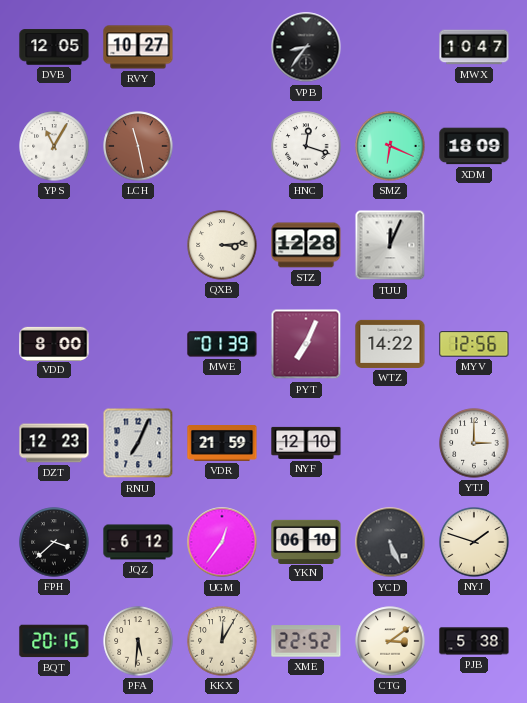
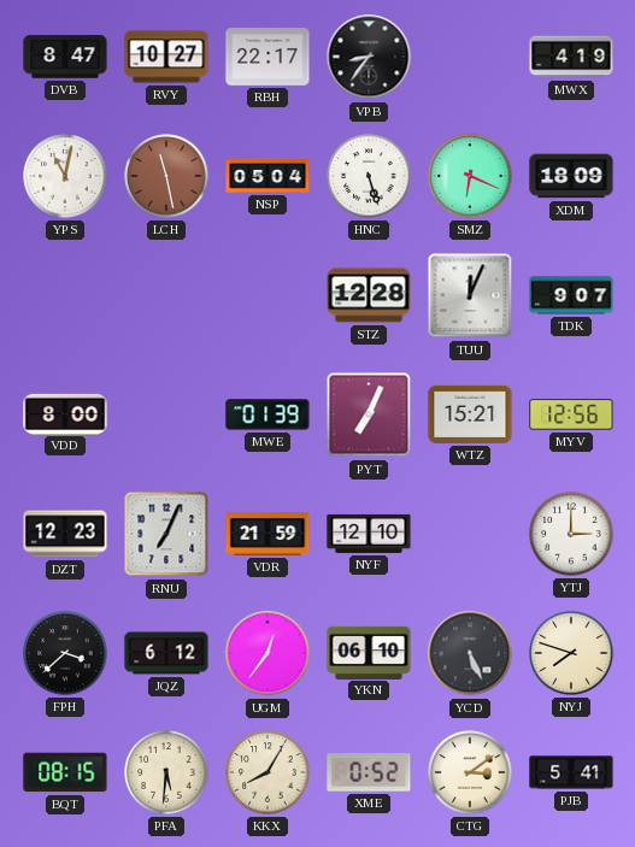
DVB: 12:05 -> 8:47 (65, 57)
RBH: none -> 22:17 (267, 58)
MWX: 10:47 -> 4:19 (571, 57)
YPS: 11:05 -> 11:02 (65, 176)
NSP: none -> 05:04 (267, 177)
HNC: 12:18 -> 5:27 (369, 176)
QXB: 3:14 -> none (222, 245)
TDK: none -> 9:07 (571, 295)
WTZ: 14:22 -> 15:21 (470, 414)
NYJ: 1:48 -> 7:48 (571, 653)
BQT: 20:15 -> 08:15 (65, 772)
KKX: 12:05 -> 8:05 (267, 772)
XME: 22:52 -> 0:52 (369, 772)
PJB: 5:38 -> 5:41 (571, 772)
